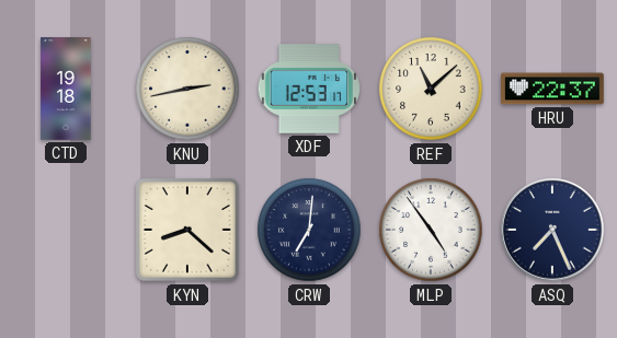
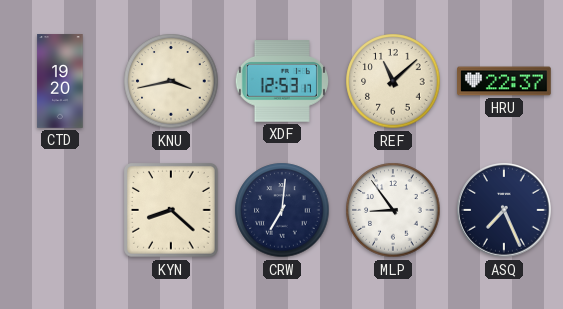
CTD: 19:18 -> 19:20 (60, 81)
KNU: 2:43 -> 3:43 (171, 81)
MLP: 4:54 -> 8:54 (393, 210)
